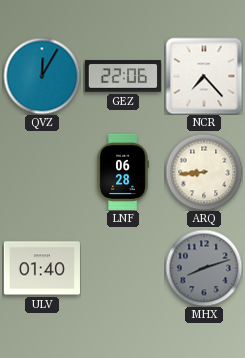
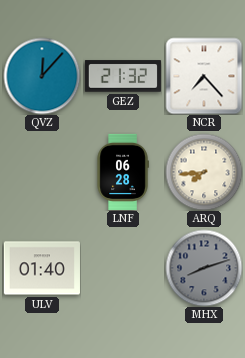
QVZ: 12:05 -> 12:07 (42, 76)
GEZ: 22:06 -> 21:32 (123, 76)
ARQ: 8:44 -> 7:44 (204, 172)
